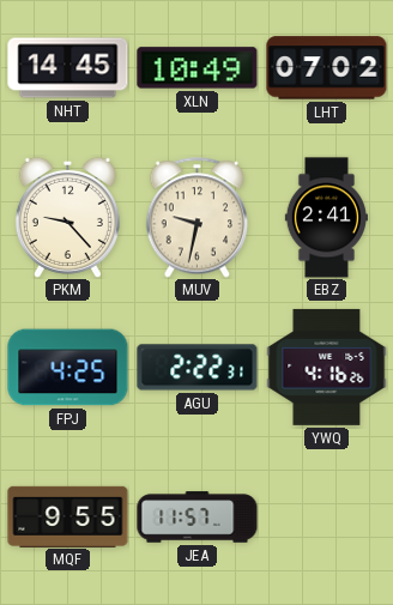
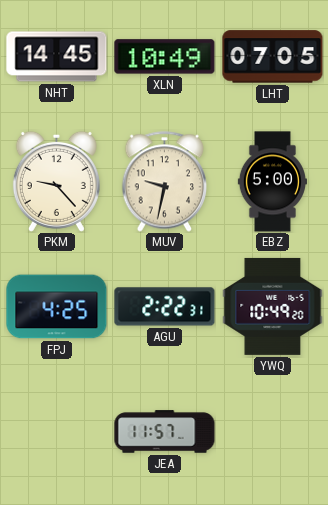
LHT: 07:02 -> 07:05 (273, 57)
EBZ: 2:41 -> 5:00 (272, 182)
YWQ: 4:16 -> 10:49 (273, 306)
MQF: 9:55 -> none (68, 516)
